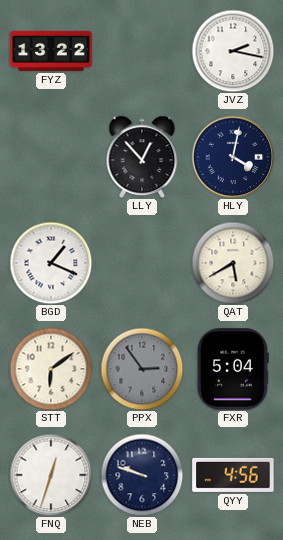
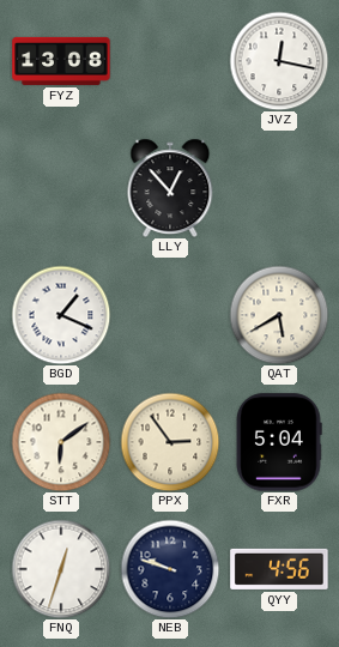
FYZ: 13:22 -> 13:08 (61, 61)
JVZ: 2:17 -> 12:17 (279, 61)
HLY: 4:02 -> none (233, 157)
PPX dial: grey -> cream (170, 442)
